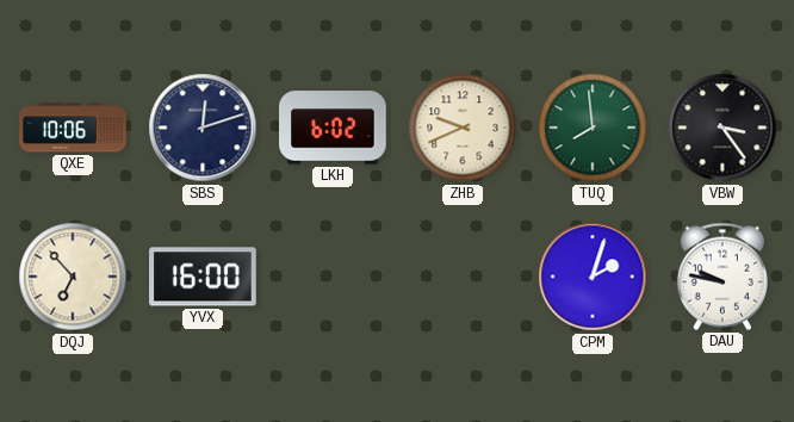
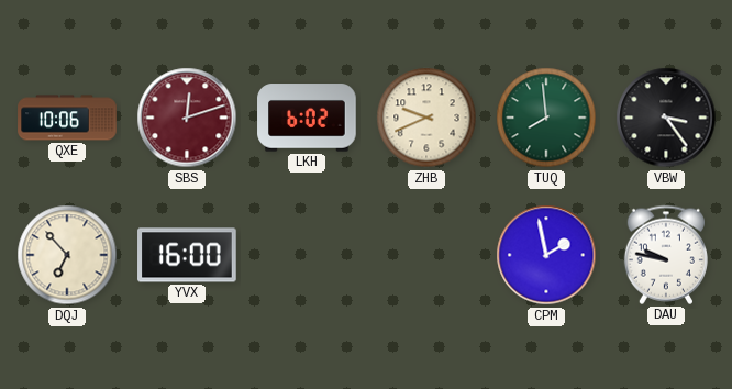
SBS dial: navy -> burgundy (187, 118)
CPM: 2:03 -> 1:58 (546, 255)
